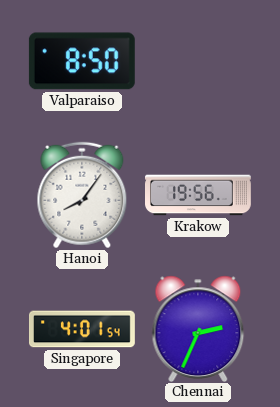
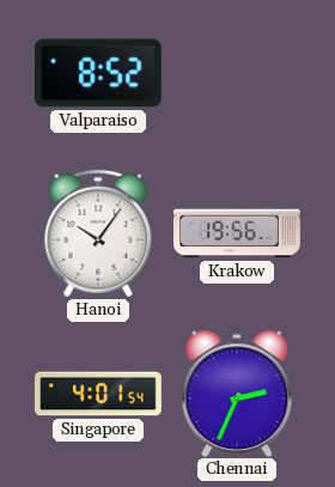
Valparaiso: 8:50 -> 8:52 (98, 73)
Hanoi: 8:06 -> 10:06 (98, 233)
